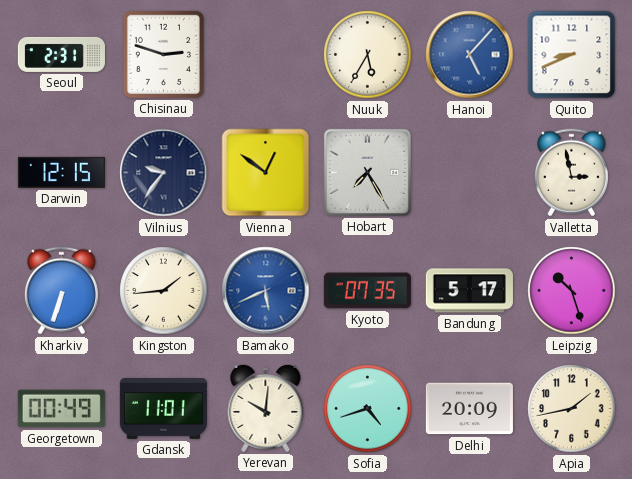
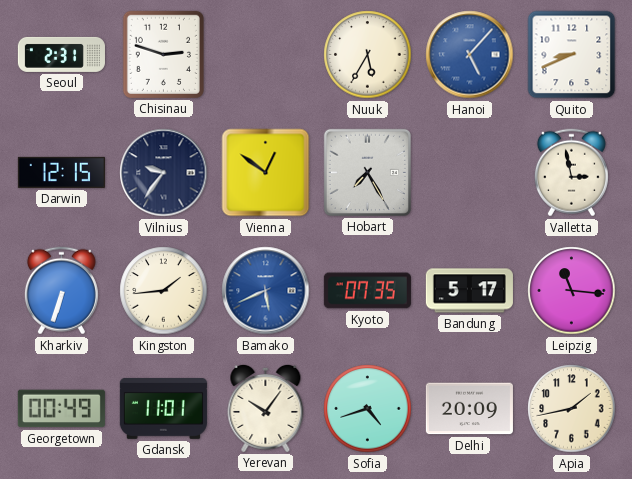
Leipzig: 10:27 -> 11:16 (572, 291)
Yerevan: 10:01 -> 10:06 (266, 408)
